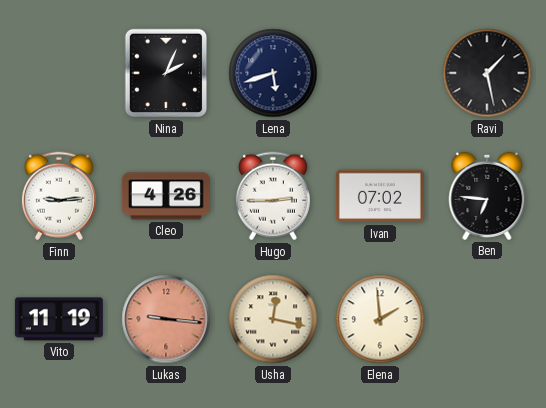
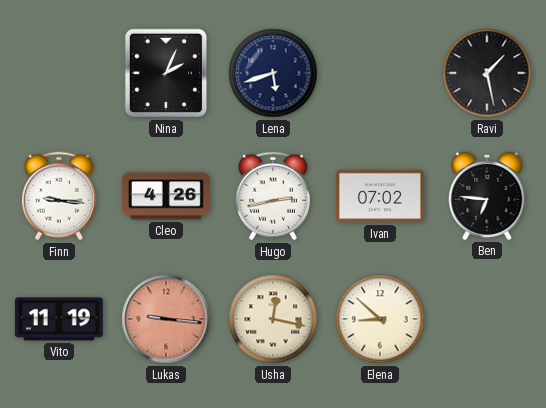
Finn: 9:14 -> 9:16 (59, 196)
Hugo: 2:45 -> 2:43 (273, 196)
Elena: 1:59 -> 8:52 (380, 319)
